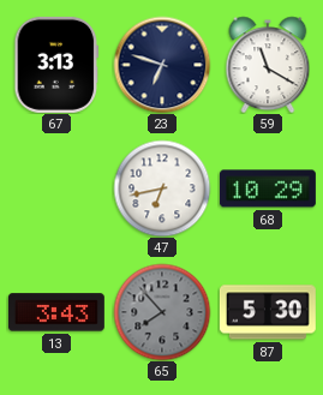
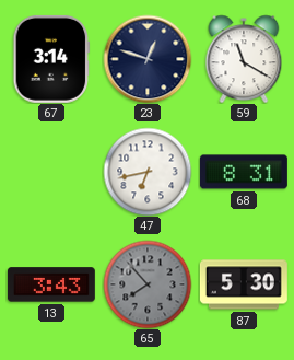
67: 3:13 -> 3:14 (51, 59)
23: 6:48 -> 12:48 (148, 59)
68: 10:29 -> 8:31 (244, 172)
